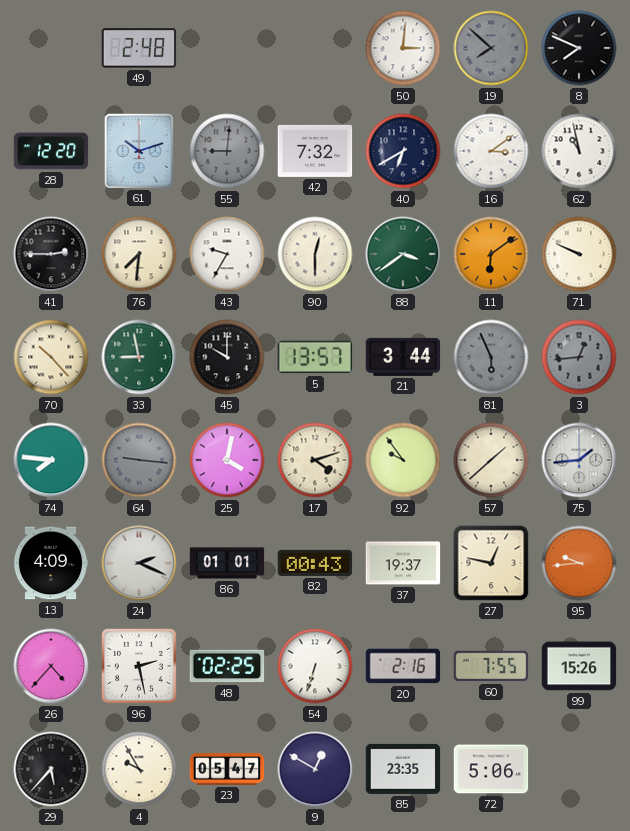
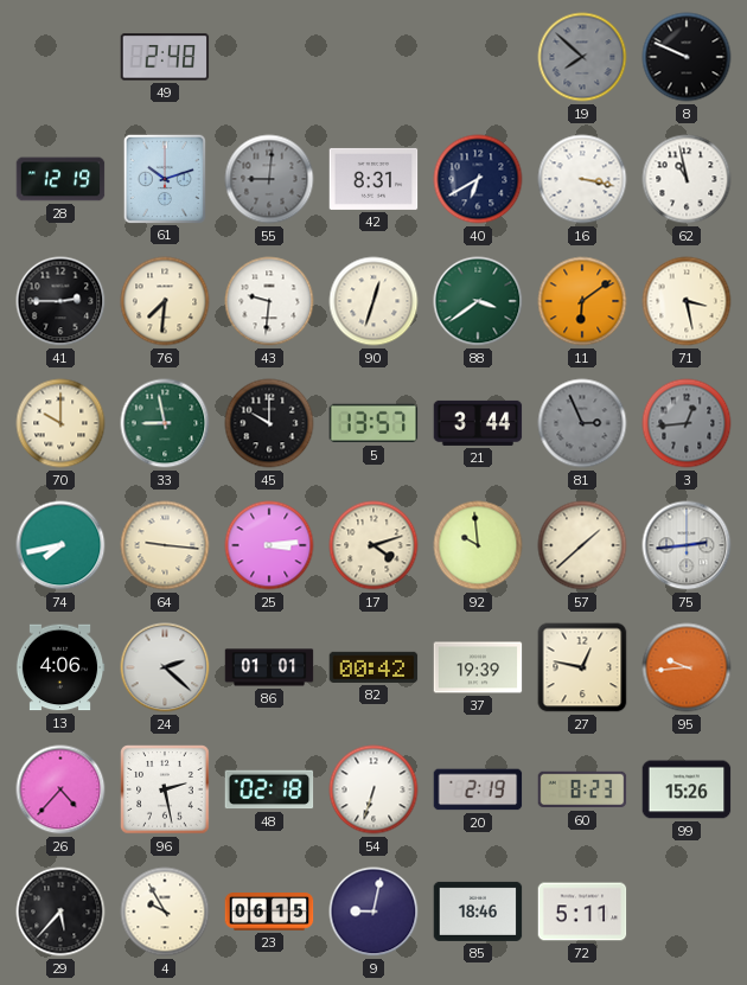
50: 3:01 -> none (403, 48)
8: 7:49 -> 9:49 (687, 57)
28: 12:20 -> 12:19 (60, 179)
42: 7:32 -> 8:31 (373, 179)
16: 3:09 -> 3:17 (582, 179)
43: 9:35 -> 9:31 (269, 301)
90: 12:30 -> 12:33 (373, 301)
71: 9:49 -> 3:28 (687, 301)
70: 10:23 -> 10:00 (60, 423)
81: 5:56 -> 2:56 (582, 423)
74: 7:46 -> 7:43 (60, 545)
64 dial: grey -> cream (165, 545)
25: 4:02 -> 3:14 (269, 545)
92: 9:54 -> 9:59 (478, 545)
75: 1:44 -> 2:44 (687, 545)
13: 4:09 -> 4:06 (60, 667)
24: 2:19 -> 2:22 (165, 667)
82: 00:43 -> 00:42 (373, 667)
37: 19:37 -> 19:39 (478, 667)
48: 02:25 -> 02:18 (269, 789)
20: 2:16 -> 2:19 (478, 789)
60: 7:55 -> 8:23 (582, 789)
23: 05:47 -> 06:15 (269, 912)
9: 12:50 -> 9:02 (373, 912)
85: 23:35 -> 18:46 (478, 912)
72: 5:06 -> 5:11 (582, 912)
